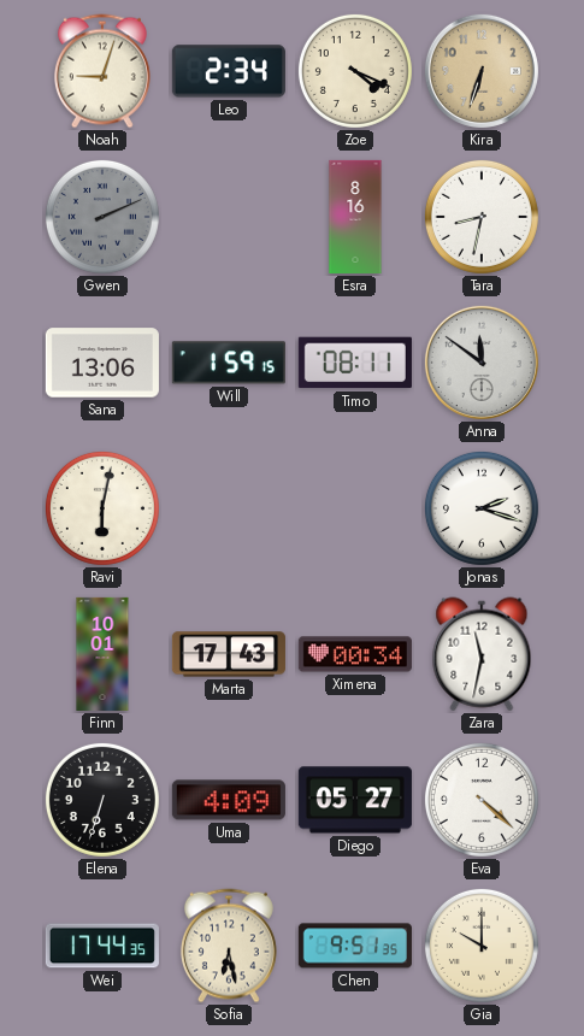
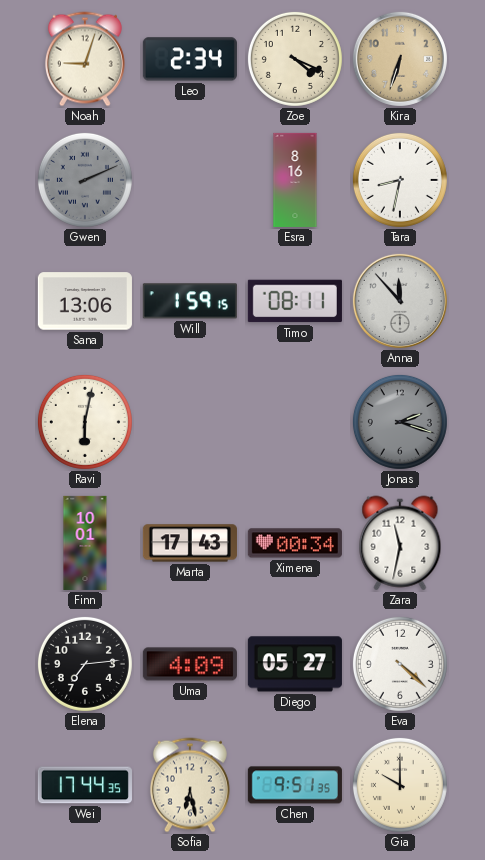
Anna: 11:51 -> 11:53 (400, 301)
Jonas dial: white -> grey (400, 422)
Elena: 6:33 -> 7:14 (85, 664)
